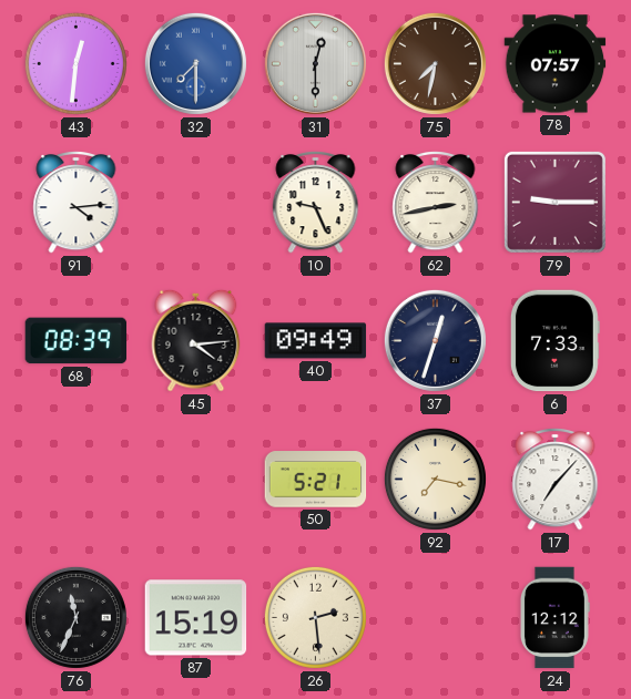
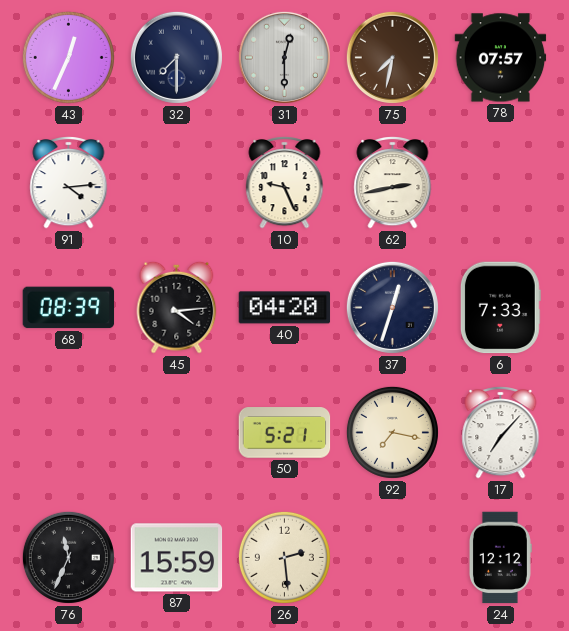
43: 12:31 -> 12:34 (68, 57)
32 dial: blue -> navy (176, 57)
79: 9:15 -> none (554, 202)
40: 09:49 -> 04:20 (285, 308)
87: 15:19 -> 15:59 (177, 558)
